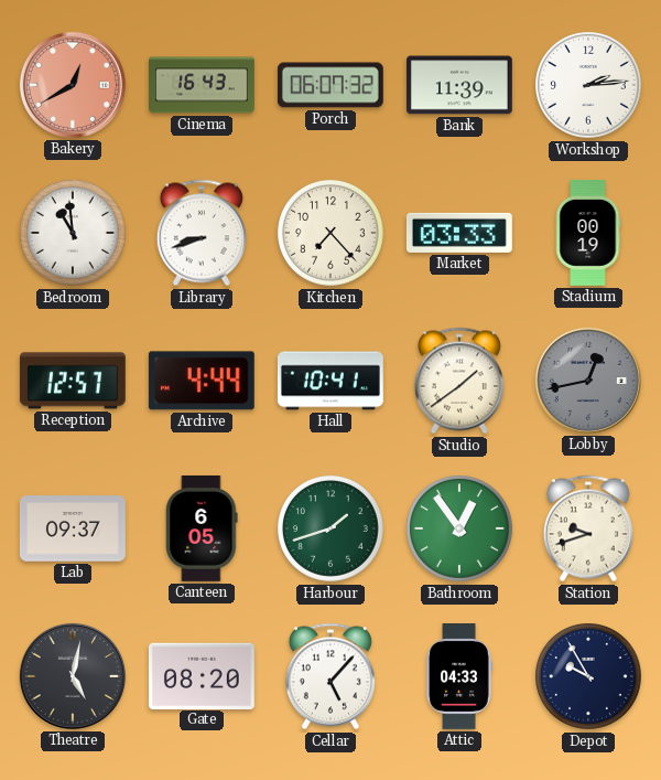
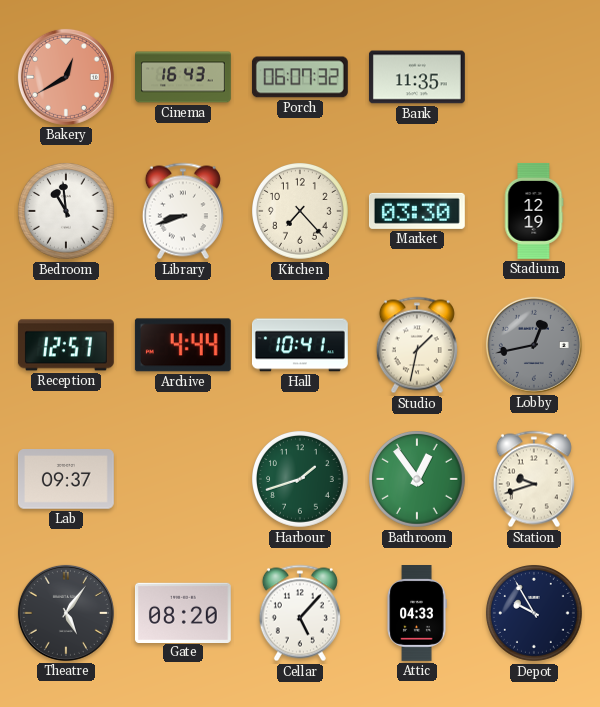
Bank: 11:39 -> 11:35 (417, 77)
Workshop: 2:14 -> none (589, 86)
Market: 03:33 -> 03:30 (417, 211)
Stadium: 00:19 -> 12:19 (534, 211)
Studio: 1:39 -> 1:32 (417, 345)
Canteen: 6:05 -> none (202, 528)
Theatre: 5:02 -> 5:06 (66, 613)
